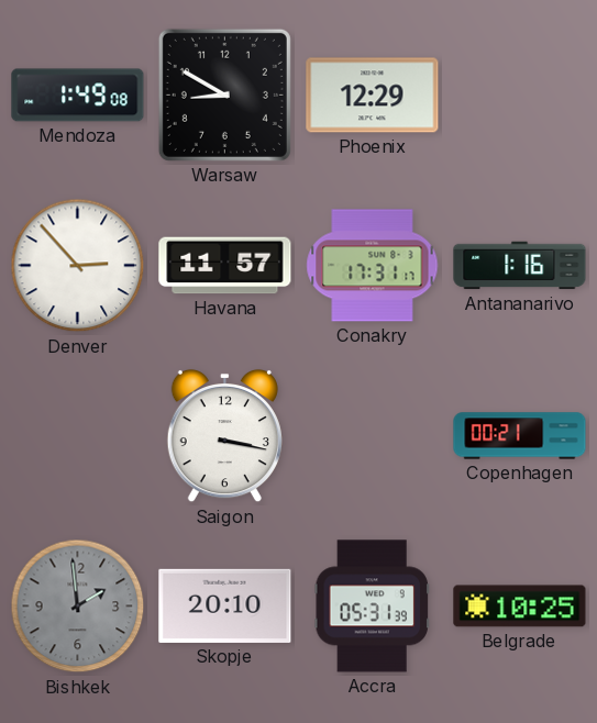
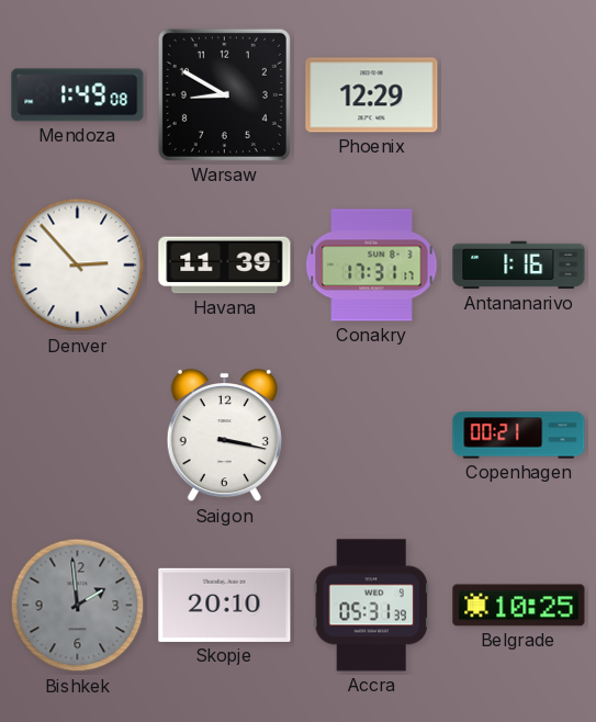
Havana: 11:57 -> 11:39 (225, 266)
